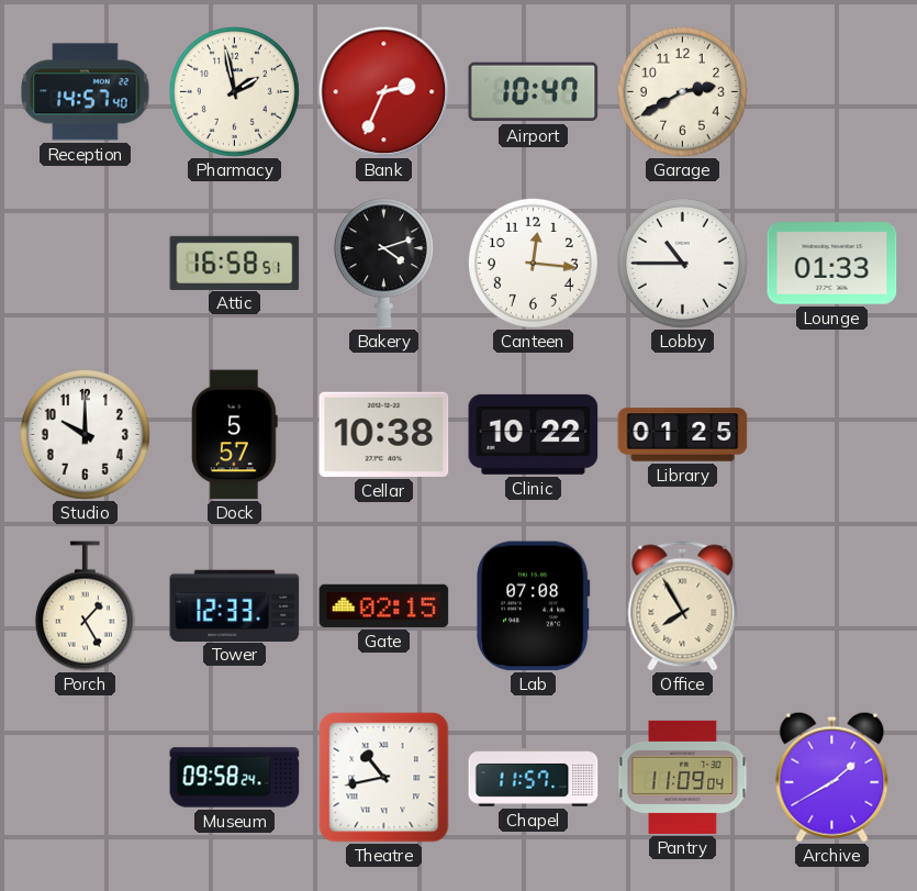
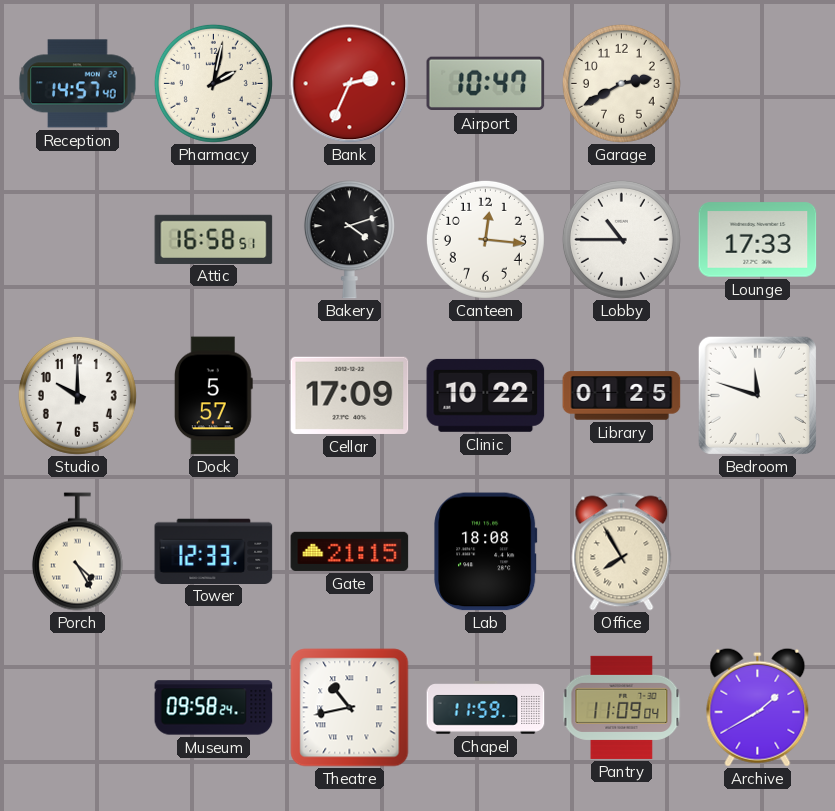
Pharmacy: 1:58 -> 2:02 (213, 83)
Lounge: 01:33 -> 17:33 (758, 240)
Cellar: 10:38 -> 17:09 (350, 395)
Bedroom: none -> 11:48 (757, 395)
Porch: 1:25 -> 4:25 (77, 552)
Gate: 02:15 -> 21:15 (350, 551)
Lab: 07:08 -> 18:08 (486, 552)
Chapel: 11:57 -> 11:59 (486, 708)
